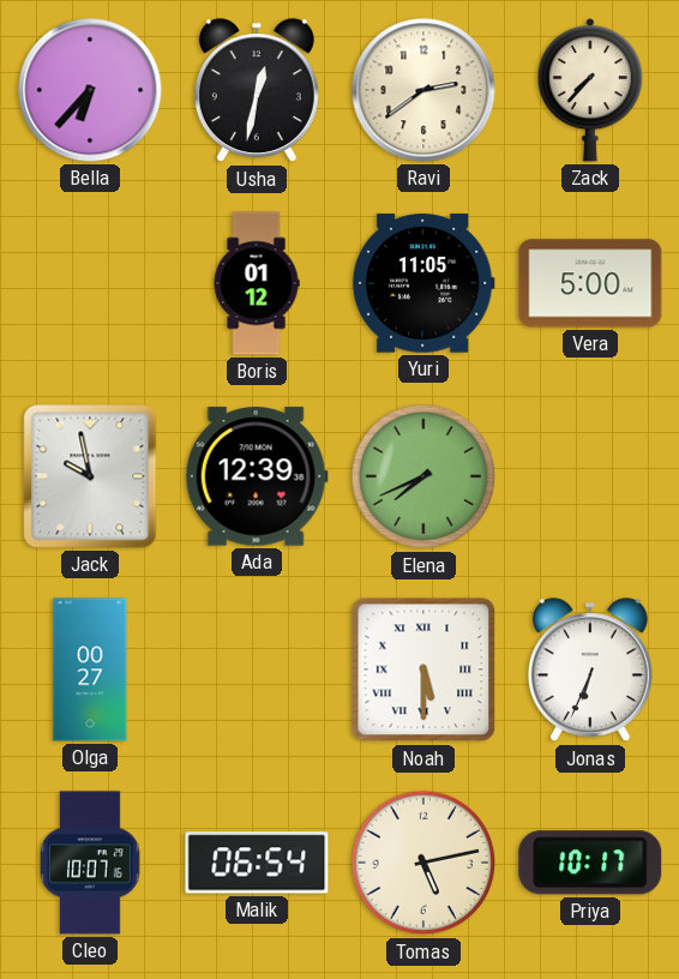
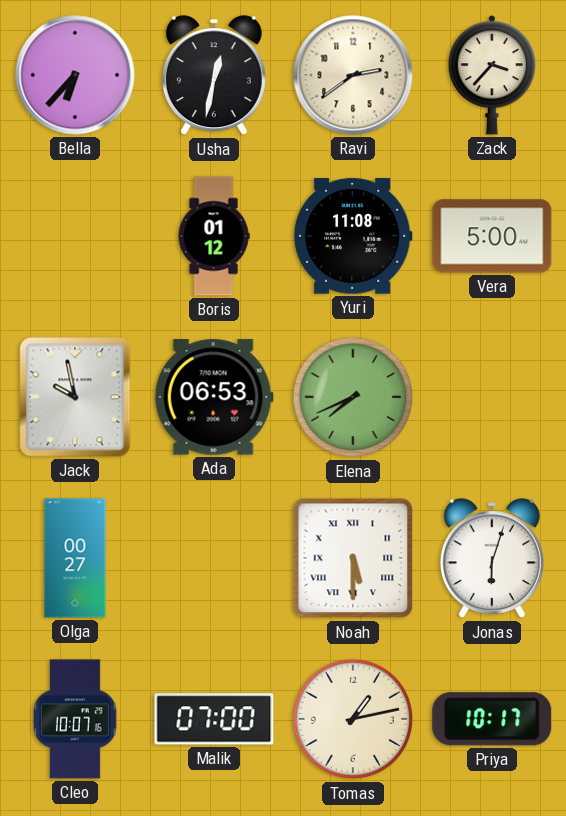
Zack: 7:37 -> 3:37 (492, 76)
Yuri: 11:05 -> 11:08 (353, 236)
Ada: 12:39 -> 06:53 (214, 397)
Jonas: 6:34 -> 6:03 (492, 559)
Malik: 06:54 -> 07:00 (214, 719)
Tomas: 5:13 -> 1:13 (353, 719)
